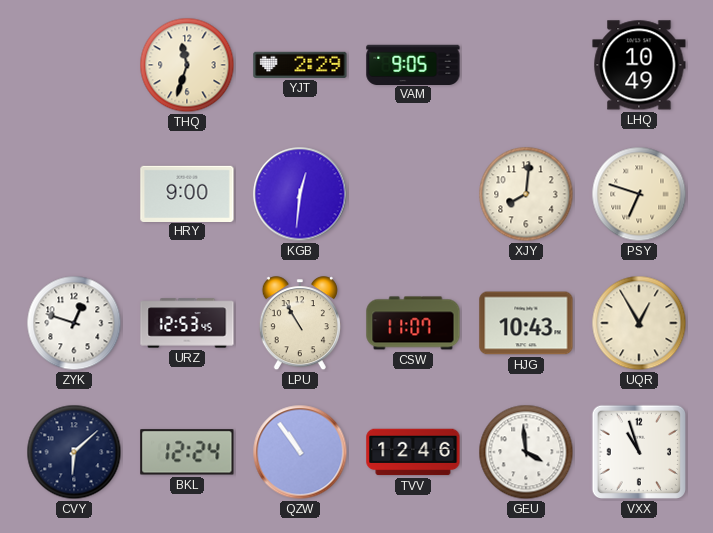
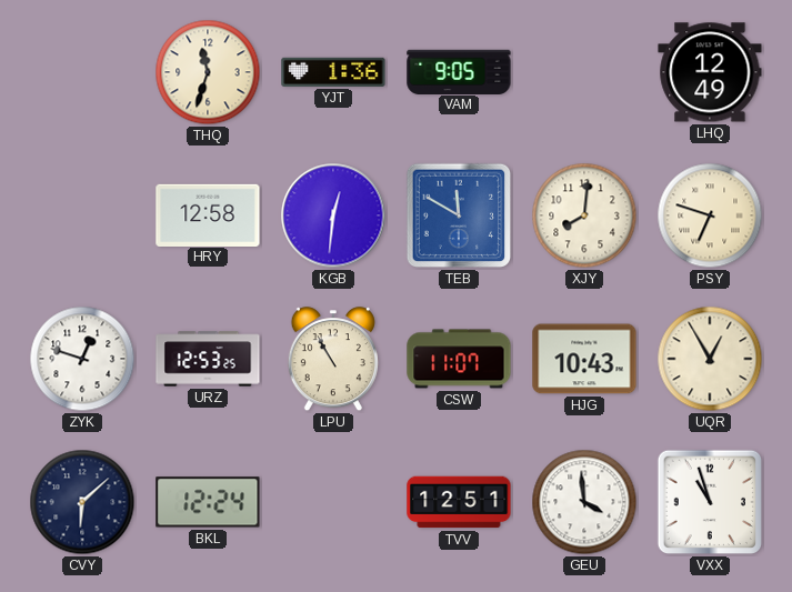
YJT: 2:29 -> 1:36 (333, 72)
LHQ: 10:49 -> 12:49 (710, 72)
HRY: 9:00 -> 12:58 (208, 214)
TEB: none -> 11:50 (459, 215)
URZ: 12:53:45 -> 12:53:25 (208, 359)
QZW: 10:54 -> none (300, 452)
TVV: 12:46 -> 12:51 (459, 502)
